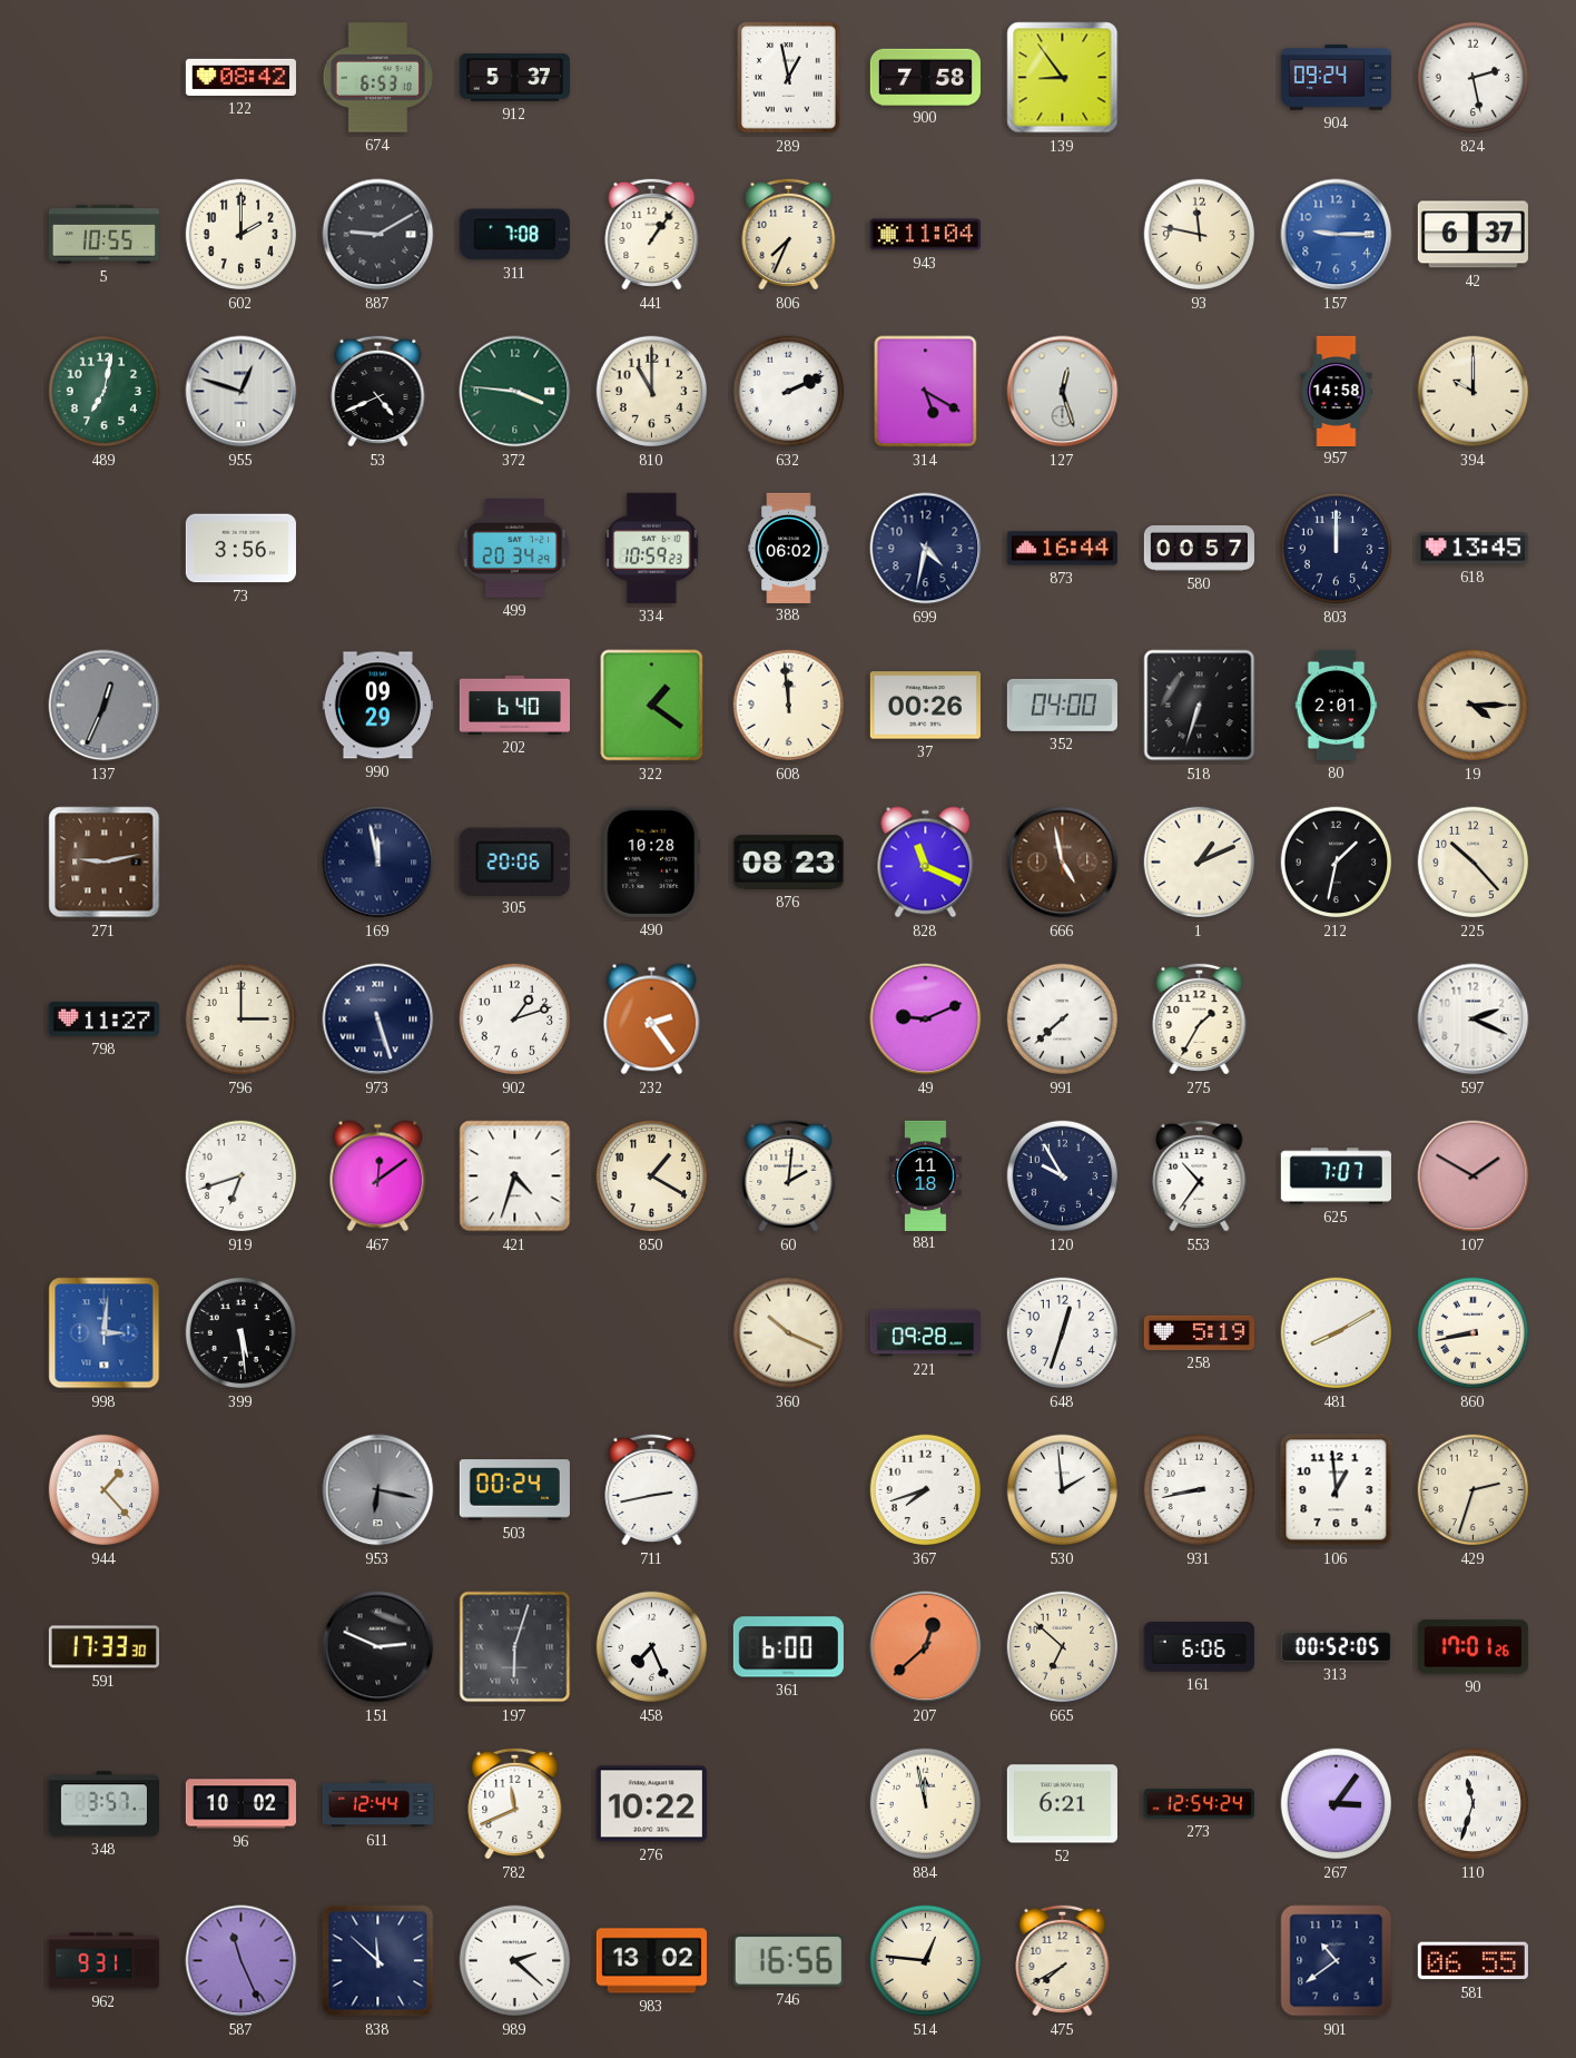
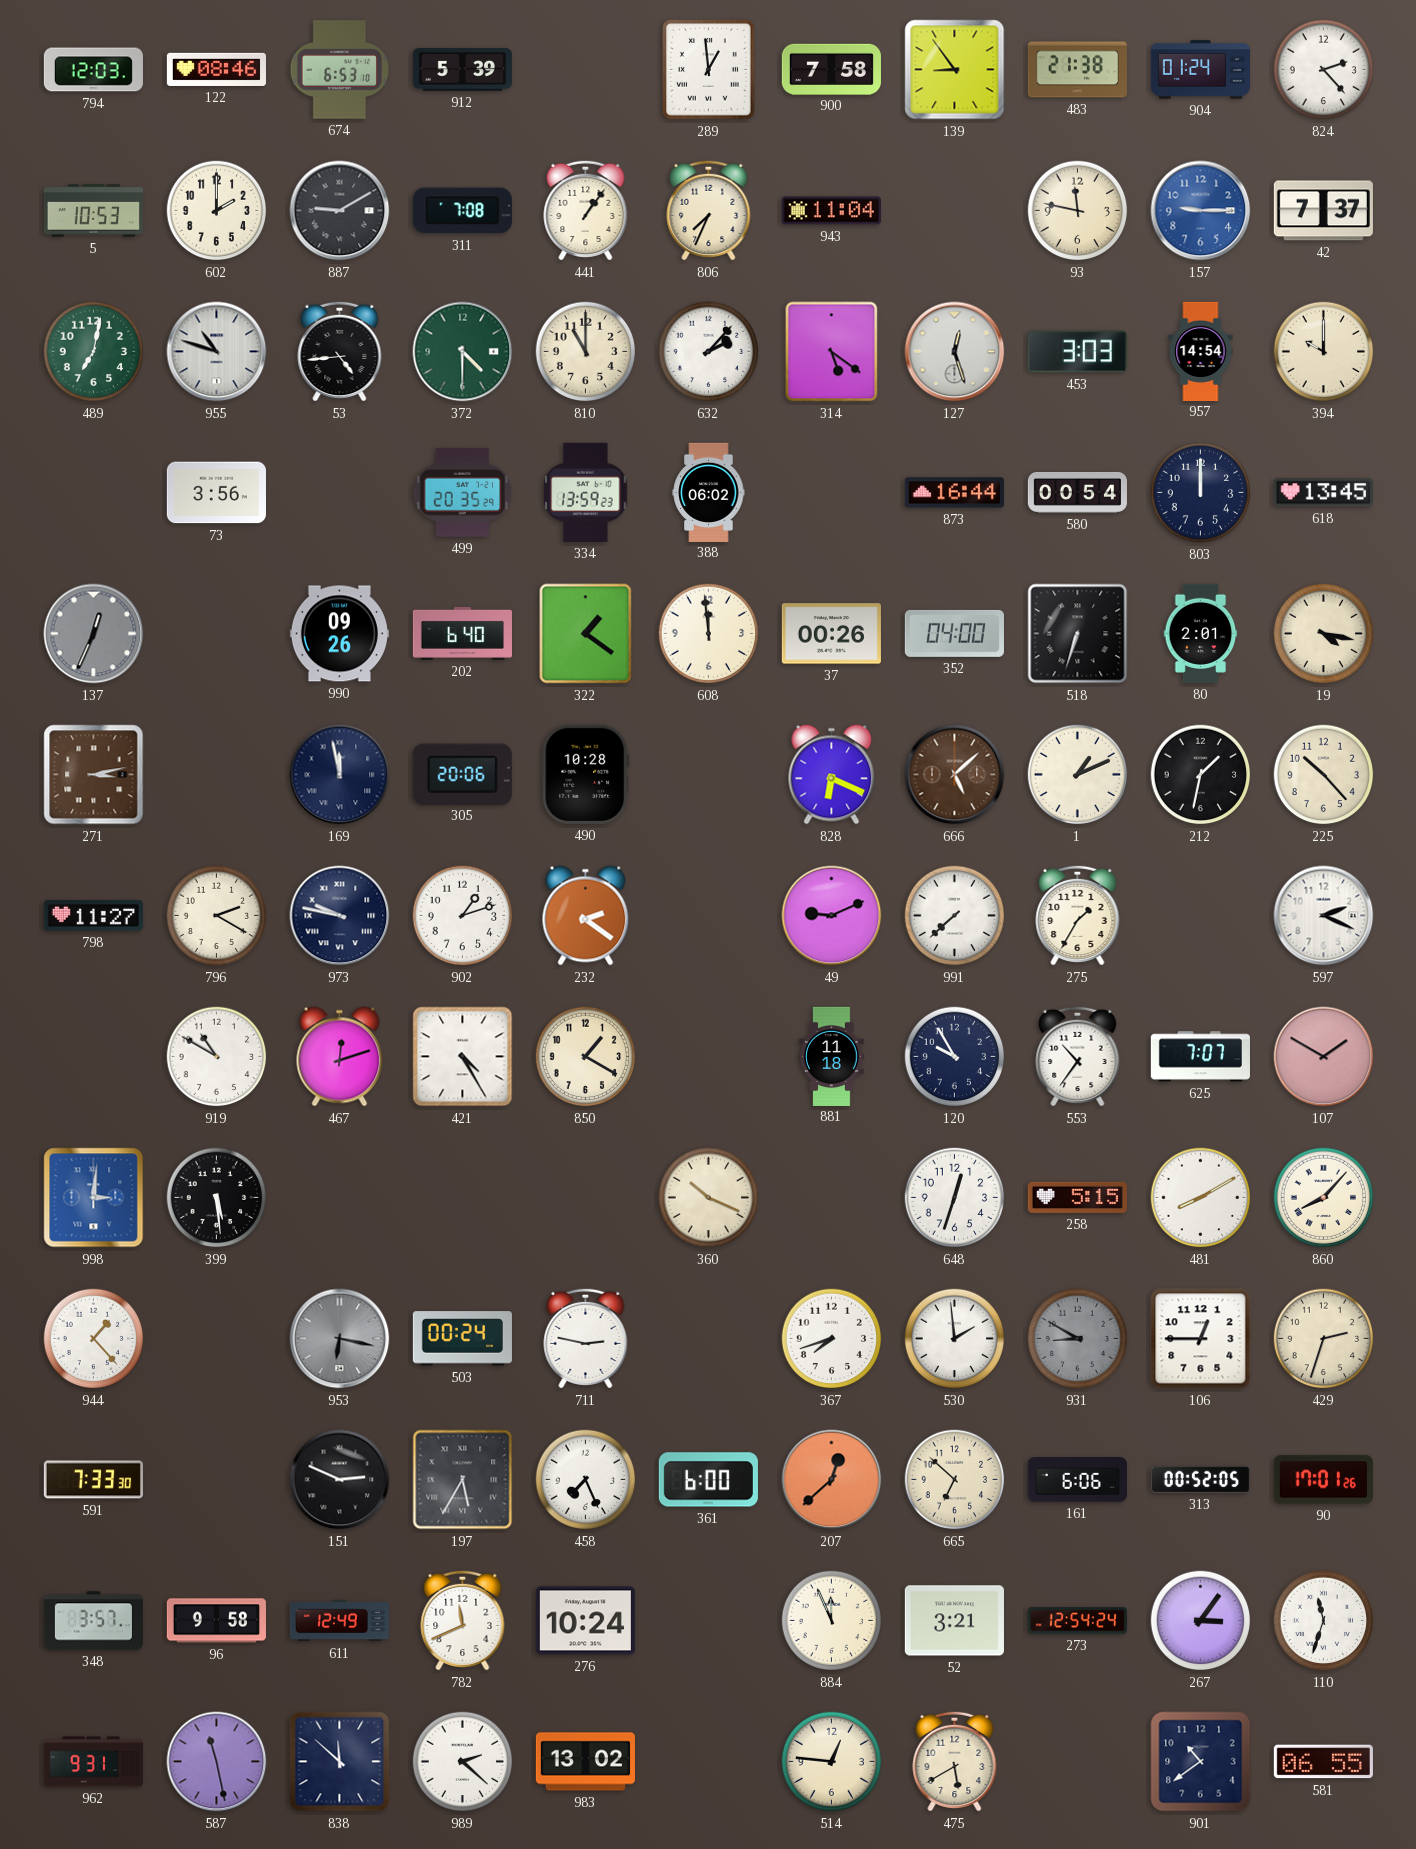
794: none -> 12:03 (93, 70)
122: 08:42 -> 08:46 (216, 69)
912: 5:37 -> 5:39 (462, 70)
289: 12:58 -> 12:59 (709, 70)
483: none -> 21:38 (1077, 70)
904: 09:24 -> 01:24 (1200, 70)
824: 2:28 -> 2:23 (1324, 70)
5: 10:55 -> 10:53 (93, 211)
42: 6:37 -> 7:37 (1323, 211)
955: 12:48 -> 10:48 (217, 352)
53: 4:41 -> 4:44 (340, 351)
372: 3:46 -> 4:30 (463, 352)
632: 2:11 -> 2:07 (709, 352)
314: 5:20 -> 5:21 (832, 352)
453: none -> 3:03 (1077, 352)
957: 14:58 -> 14:54 (1201, 351)
499: 20:34 -> 20:35 (463, 492)
334: 10:59 -> 13:59 (586, 492)
699: 4:32 -> none (926, 549)
580: 00:57 -> 00:54 (1077, 492)
990: 09:29 -> 09:26 (339, 634)
19: 4:15 -> 4:17 (1324, 634)
271: 9:13 -> 3:13 (94, 775)
876: 08:23 -> none (788, 863)
828: 11:19 -> 6:19 (832, 775)
666: 4:58 -> 5:08 (955, 775)
796: 3:00 -> 2:20 (217, 916)
973: 5:27 -> 9:47 (340, 916)
232: 2:24 -> 2:21 (586, 916)
919: 6:42 -> 10:50 (217, 1057)
467: 12:09 -> 12:12 (340, 1057)
421: 4:33 -> 4:25 (463, 1057)
60: 2:01 -> none (789, 1175)
221: 09:28 -> none (925, 1333)
258: 5:19 -> 5:15 (1077, 1197)
860: 8:43 -> 8:07 (1324, 1198)
711: 2:43 -> 2:47 (586, 1338)
931: 8:43 -> 8:50 (1078, 1339)
931 dial: white -> grey (1078, 1339)
106: 12:59 -> 12:45 (1201, 1339)
591: 17:33 -> 7:33 (93, 1480)
197: 6:03 -> 5:35 (463, 1480)
96: 10:02 -> 9:58 (216, 1621)
611: 12:44 -> 12:49 (339, 1621)
276: 10:22 -> 10:24 (585, 1621)
884: 11:58 -> 11:56 (832, 1621)
52: 6:21 -> 3:21 (954, 1621)
587: 11:26 -> 11:28 (217, 1762)
746: 16:56 -> none (788, 1961)
475: 7:40 -> 5:40 (955, 1761)
